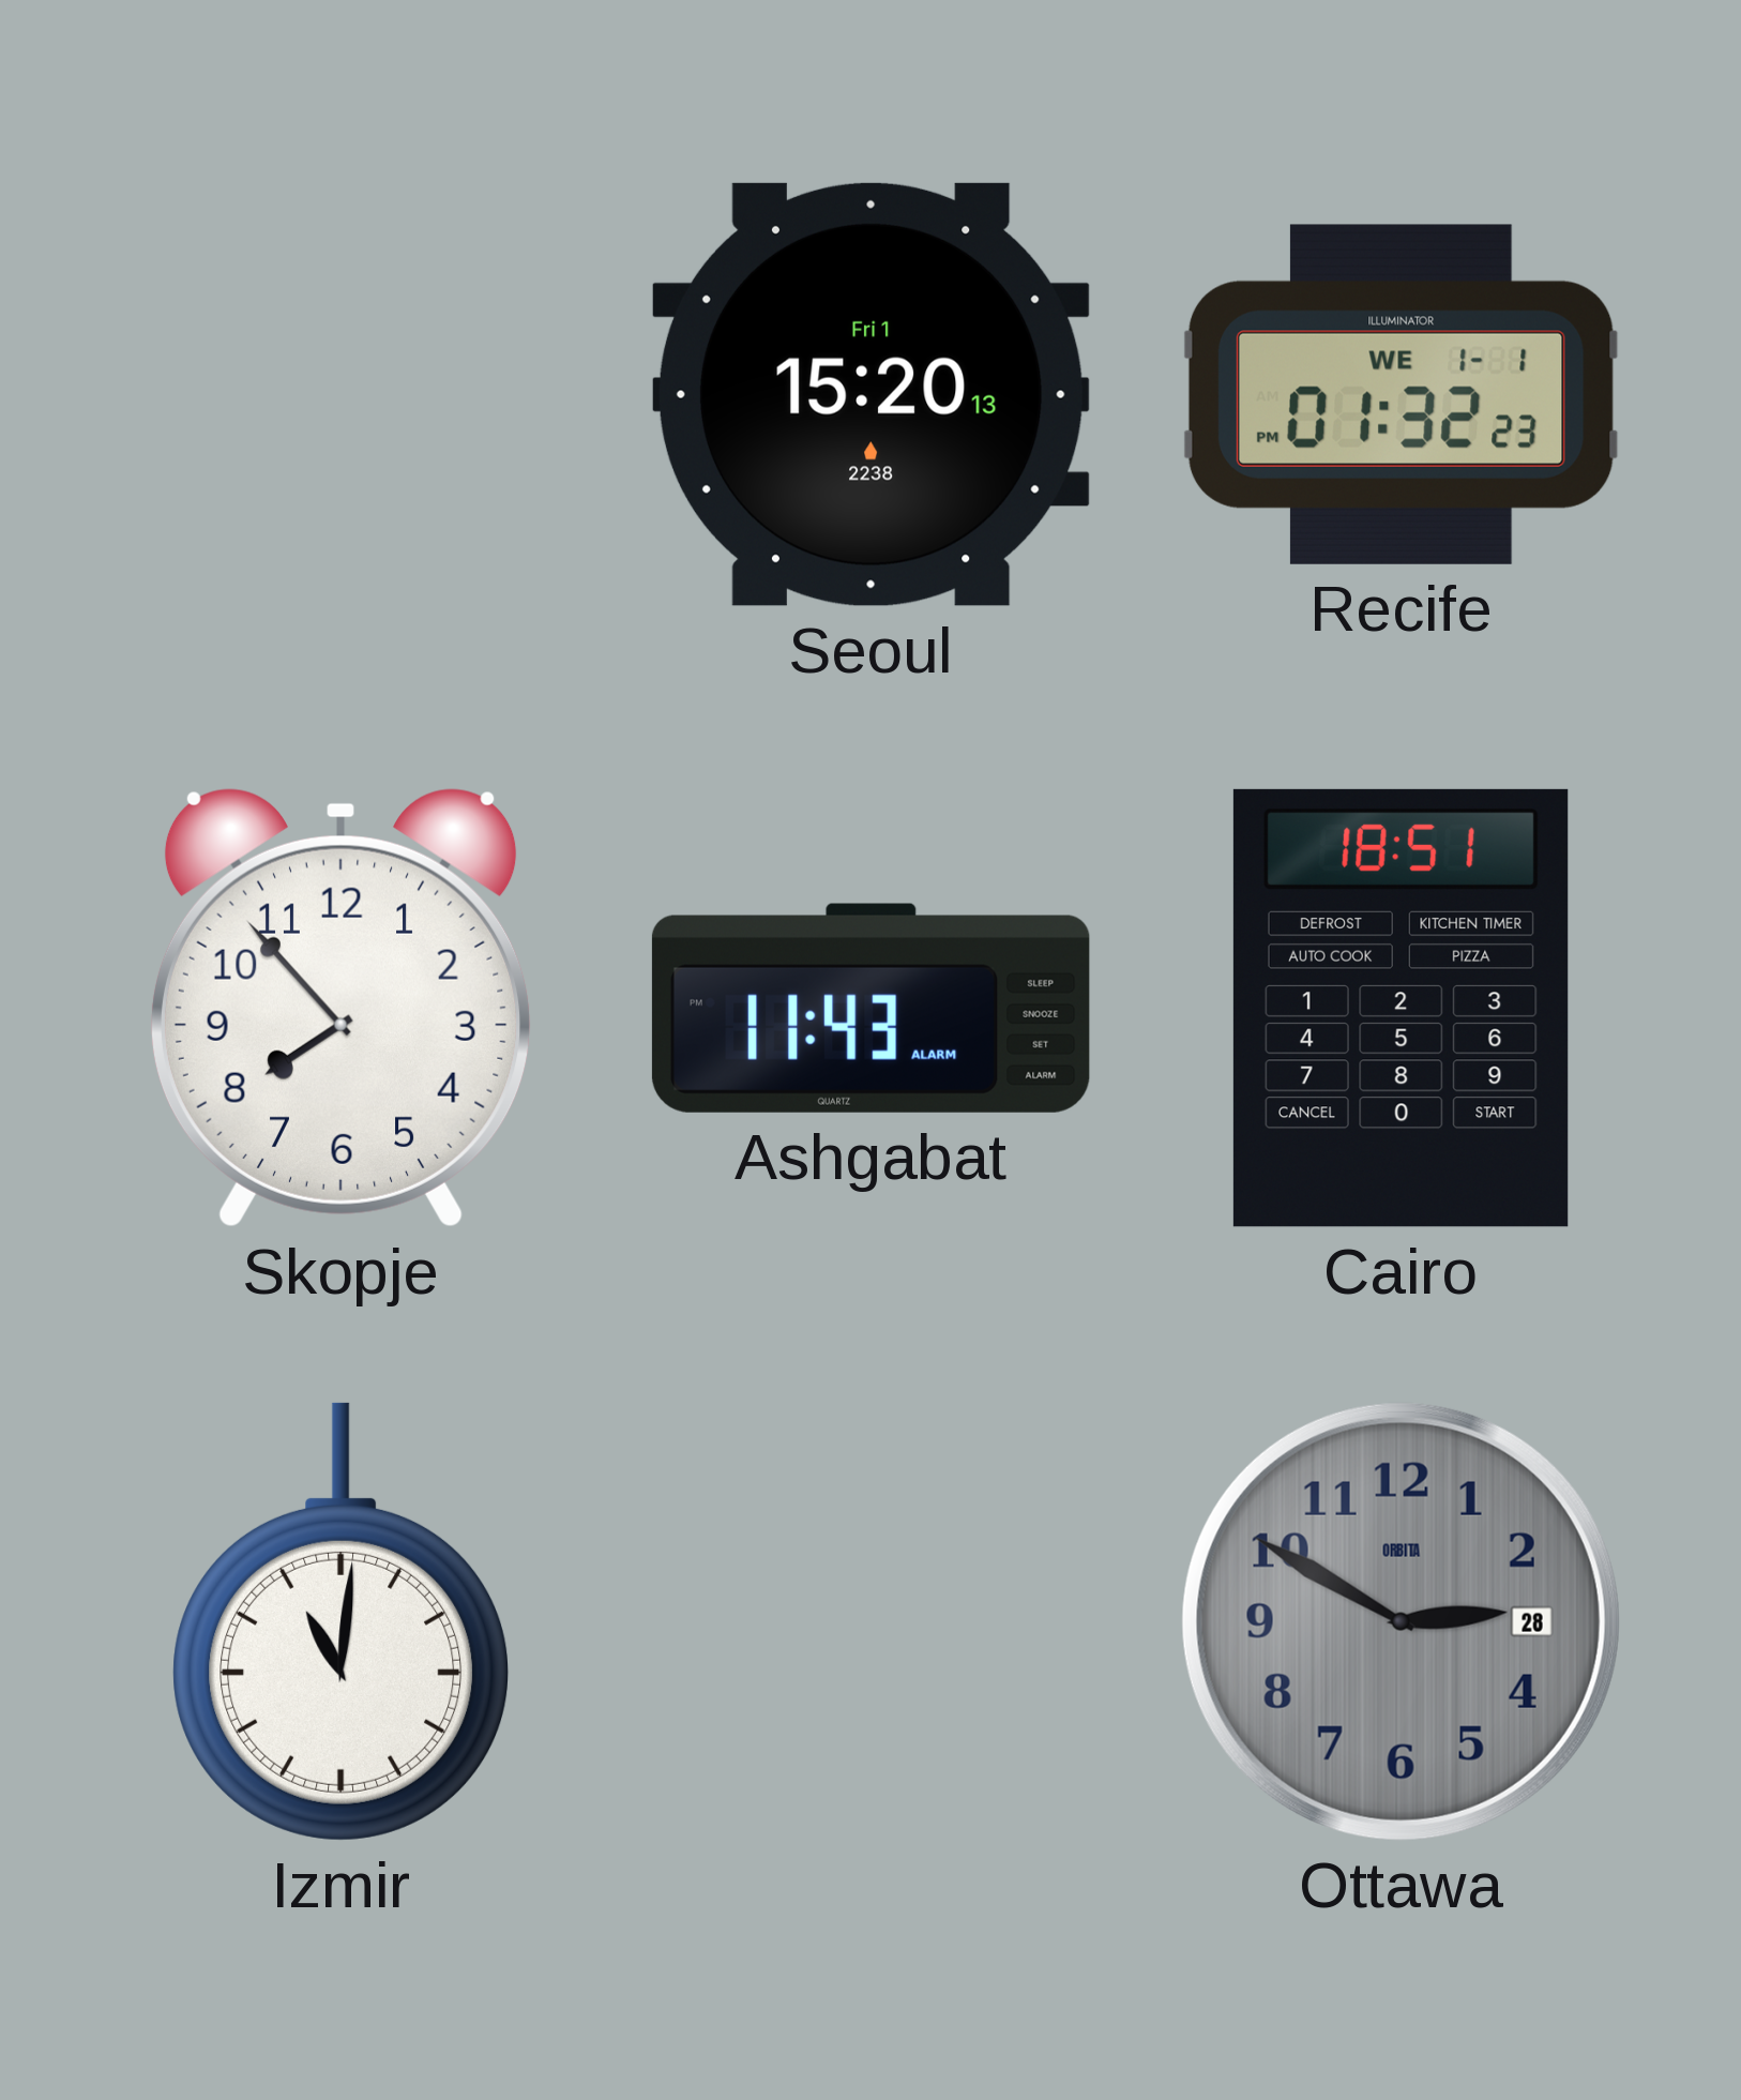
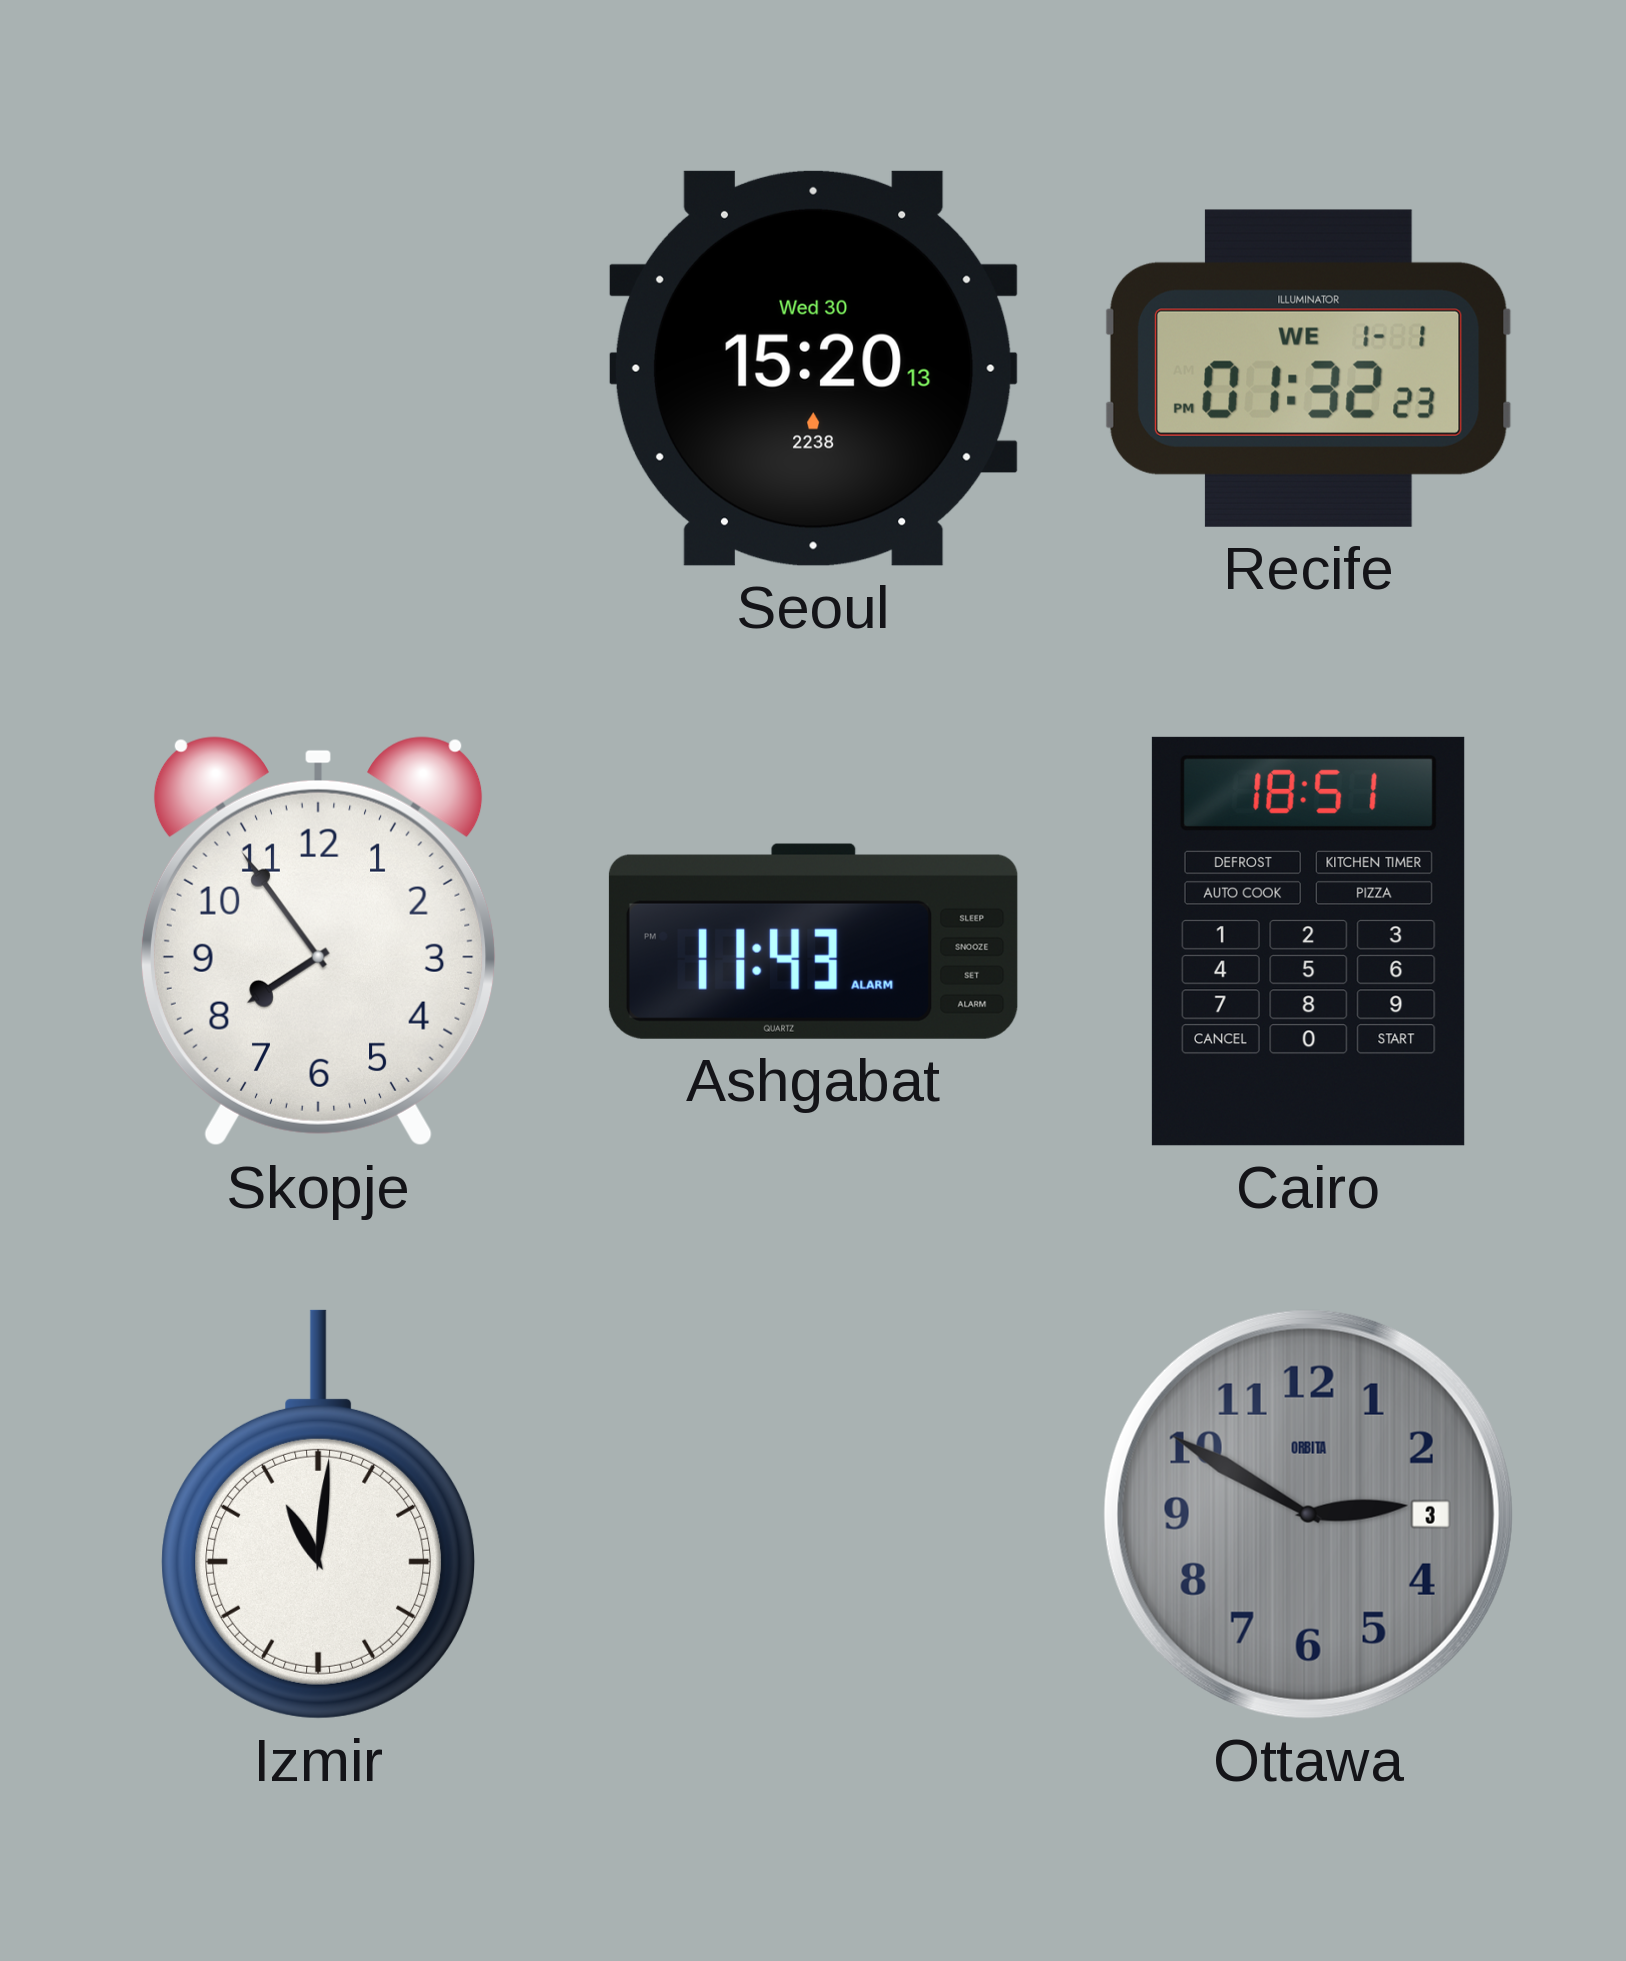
Seoul date: Fri 1 -> Wed 30 (813, 368)
Skopje: 7:53 -> 7:54 (318, 941)
Ottawa date: 28 -> 3 (1308, 1514)
